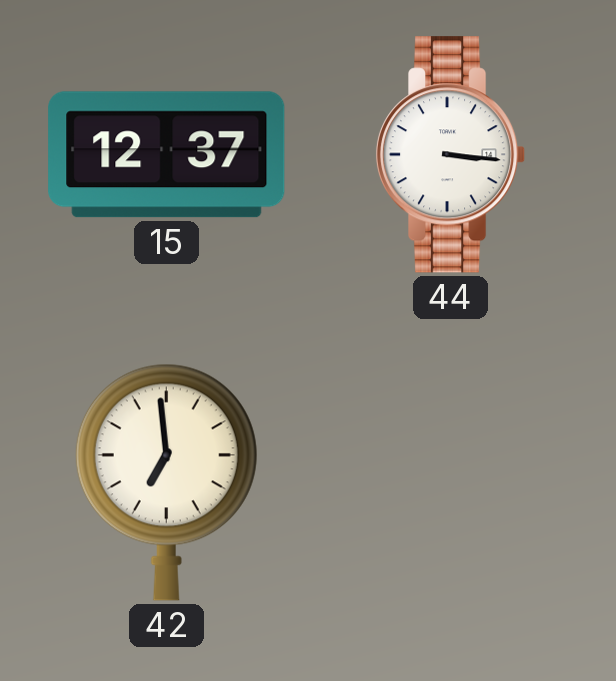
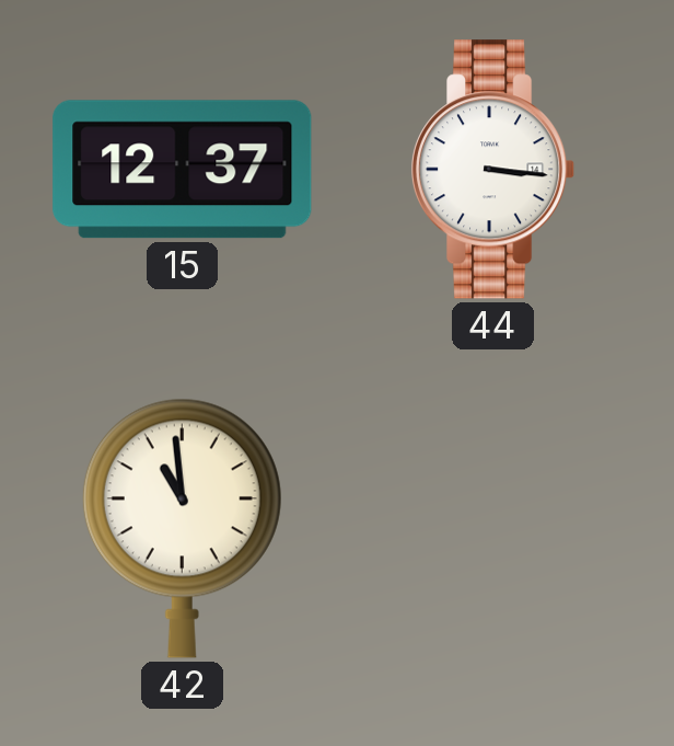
42: 6:59 -> 10:59 (182, 528)
